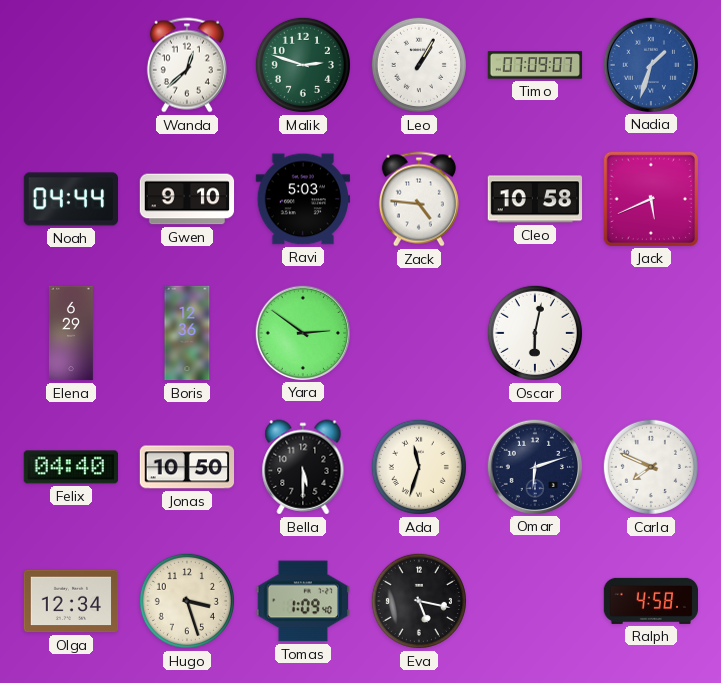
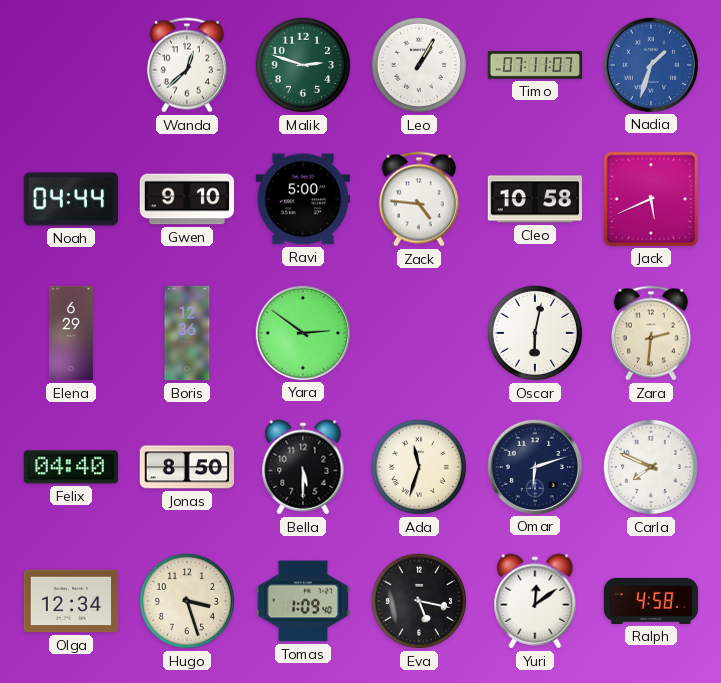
Timo: 07:09 -> 07:11 (535, 65)
Ravi: 5:03 -> 5:00 (302, 199)
Zara: none -> 2:31 (651, 333)
Jonas: 10:50 -> 8:50 (187, 467)
Yuri: none -> 12:09 (535, 601)
